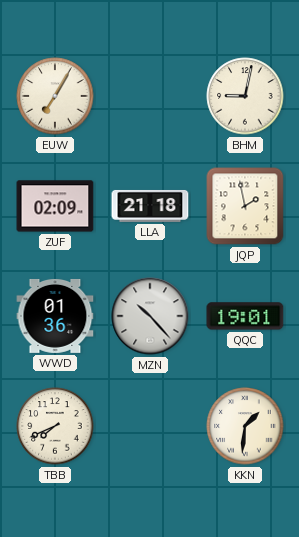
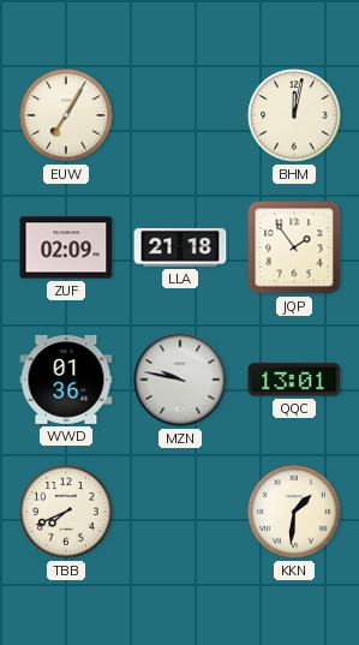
BHM: 9:02 -> 12:02 (294, 115)
JQP: 1:58 -> 1:54 (294, 247)
MZN: 10:23 -> 9:47 (180, 380)
QQC: 19:01 -> 13:01 (294, 380)
